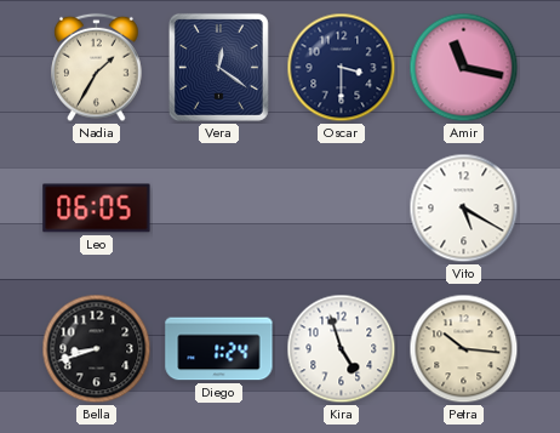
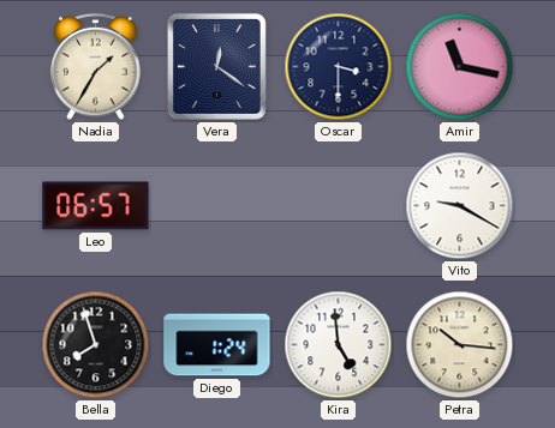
Leo: 06:05 -> 06:57 (96, 206)
Vito: 5:20 -> 9:20 (460, 206)
Bella: 8:42 -> 7:57 (96, 345)
Kira: 4:57 -> 4:59 (339, 345)
